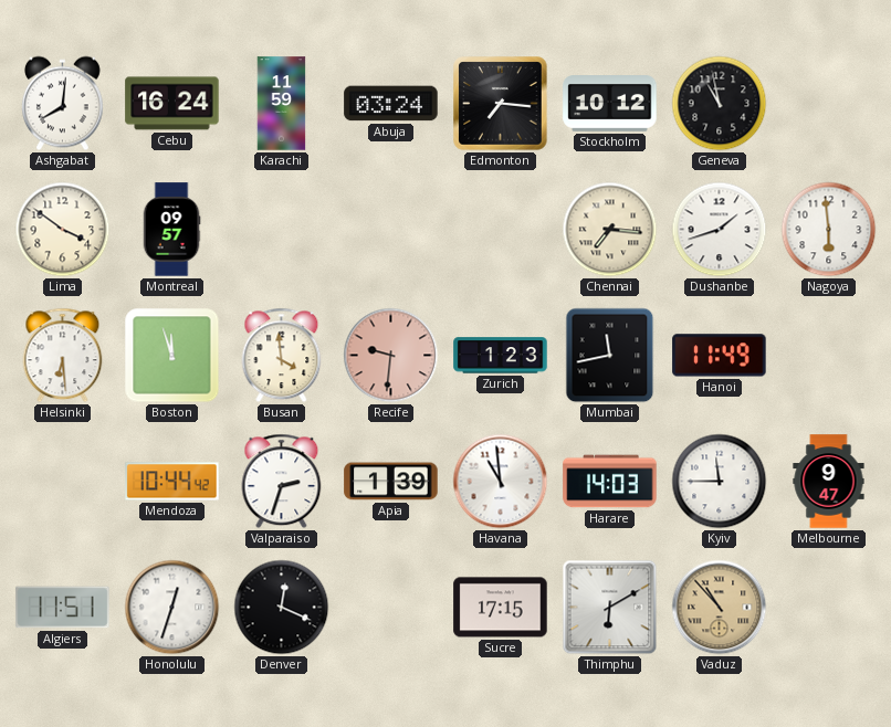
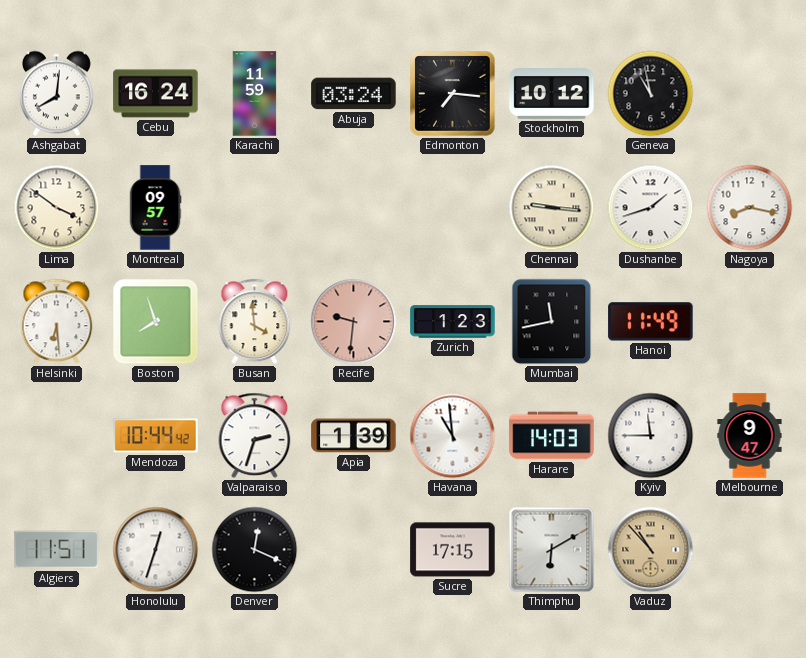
Chennai: 7:16 -> 9:16 (552, 208)
Nagoya: 5:59 -> 8:17 (750, 208)
Boston: 11:57 -> 7:57 (156, 322)
